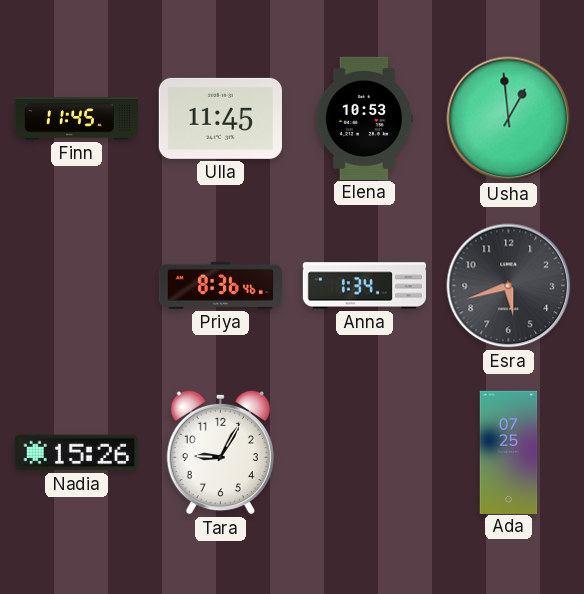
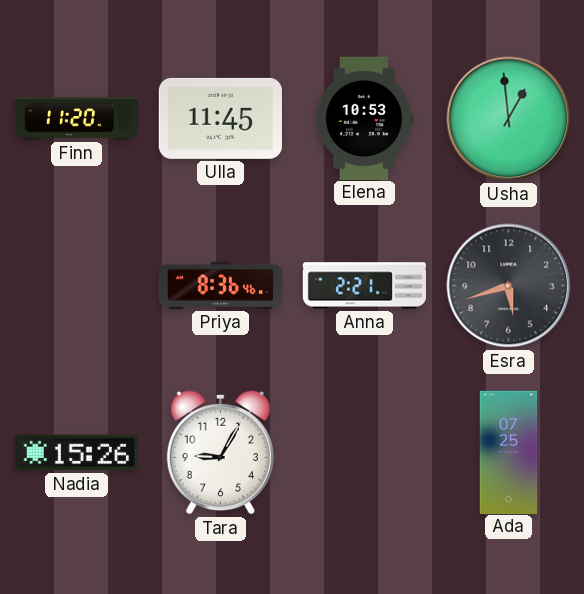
Finn: 11:45 -> 11:20 (76, 119)
Anna: 1:34 -> 2:21 (365, 286)
